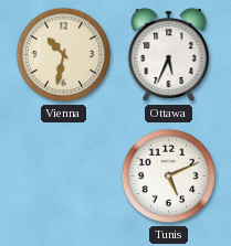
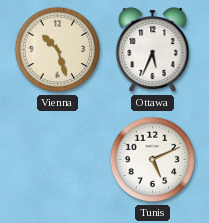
Vienna: 10:32 -> 10:27 (58, 50)
